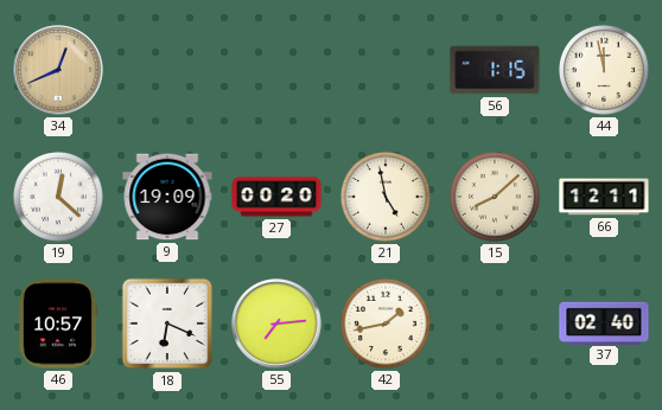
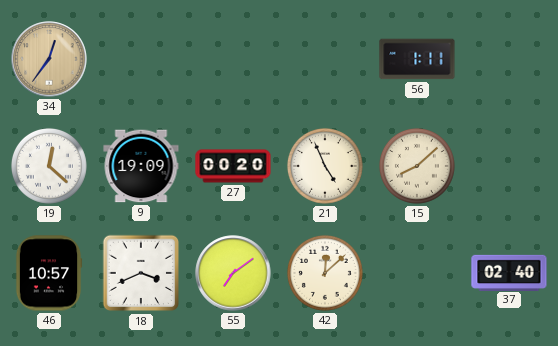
34: 12:41 -> 12:36 (49, 59)
56: 1:15 -> 1:11 (417, 59)
44: 11:58 -> none (604, 70)
21: 4:58 -> 4:56 (325, 166)
66: 12:11 -> none (604, 197)
18: 6:19 -> 3:41 (141, 273)
55: 7:14 -> 7:09 (233, 273)
42: 1:43 -> 12:08 (325, 273)
